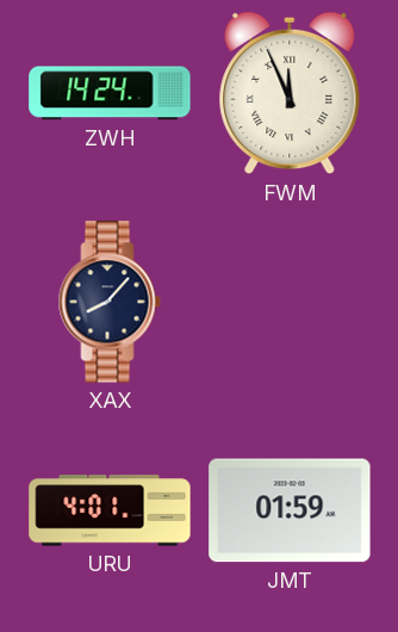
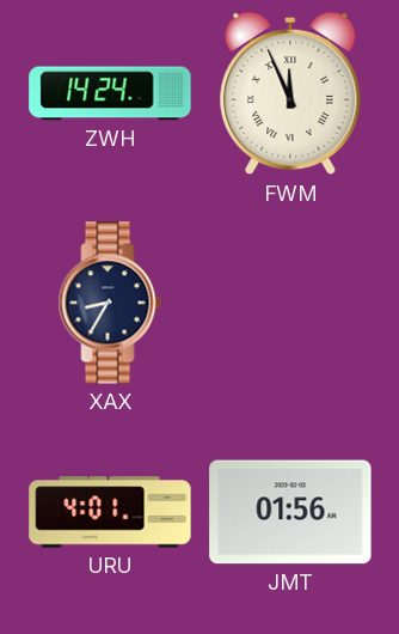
XAX: 8:07 -> 8:35 (110, 303)
JMT: 01:59 -> 01:56 (290, 512)
